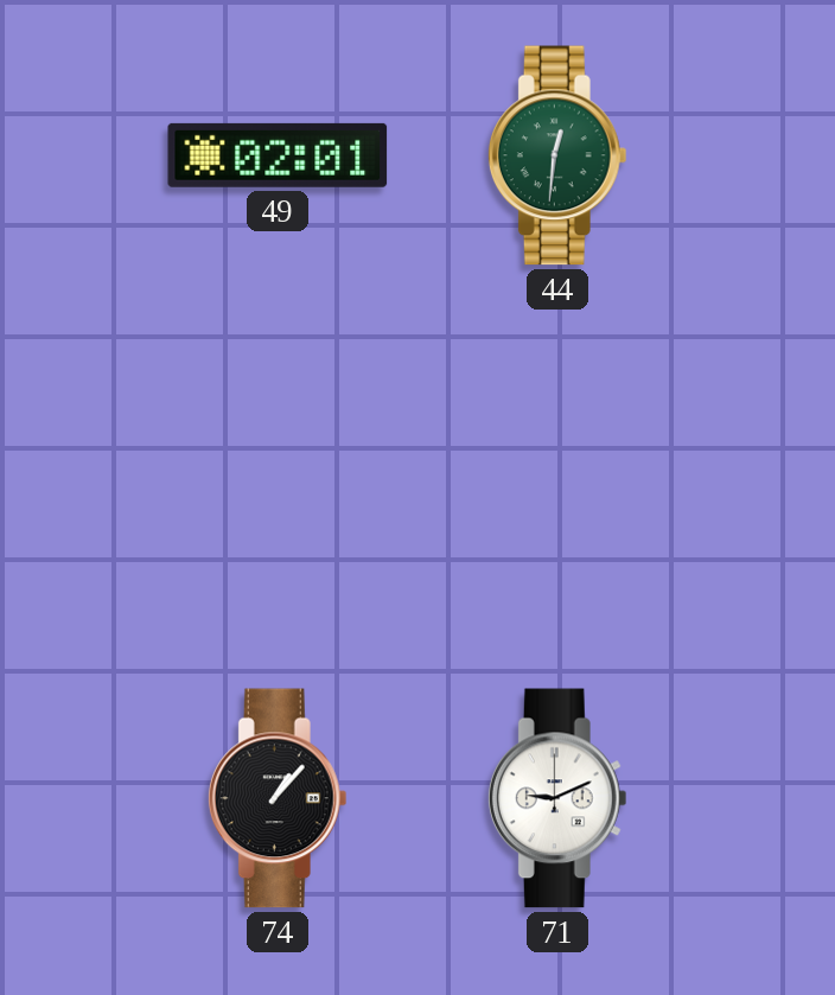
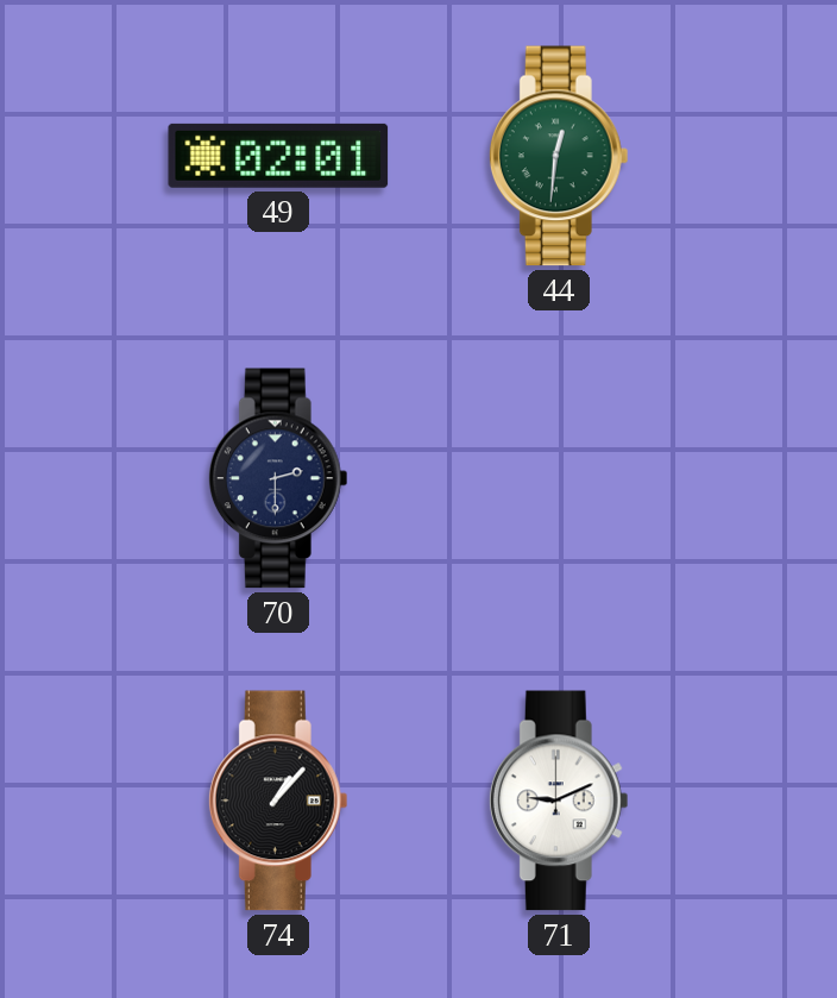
70: none -> 2:30 (278, 478)
